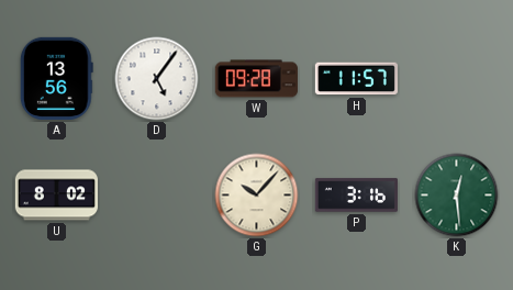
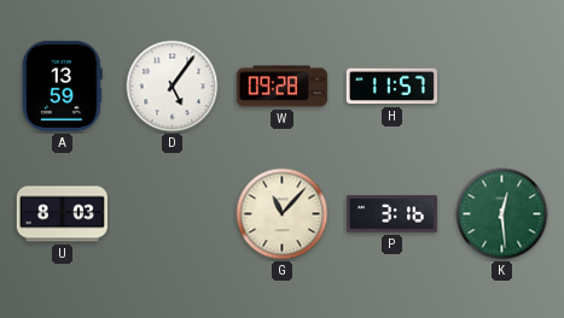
A: 13:56 -> 13:59 (62, 86)
U: 8:02 -> 8:03 (62, 214)
G: 10:07 -> 11:07 (283, 214)
